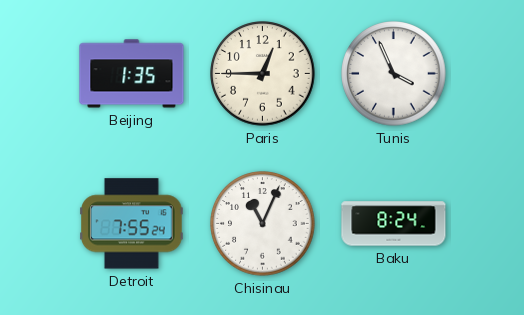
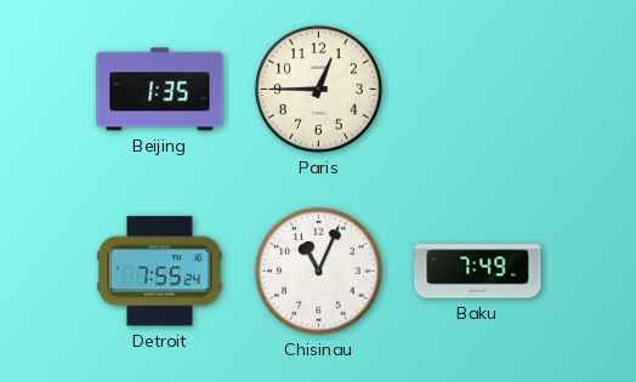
Tunis: 3:56 -> none (394, 74)
Baku: 8:24 -> 7:49 (478, 272)
